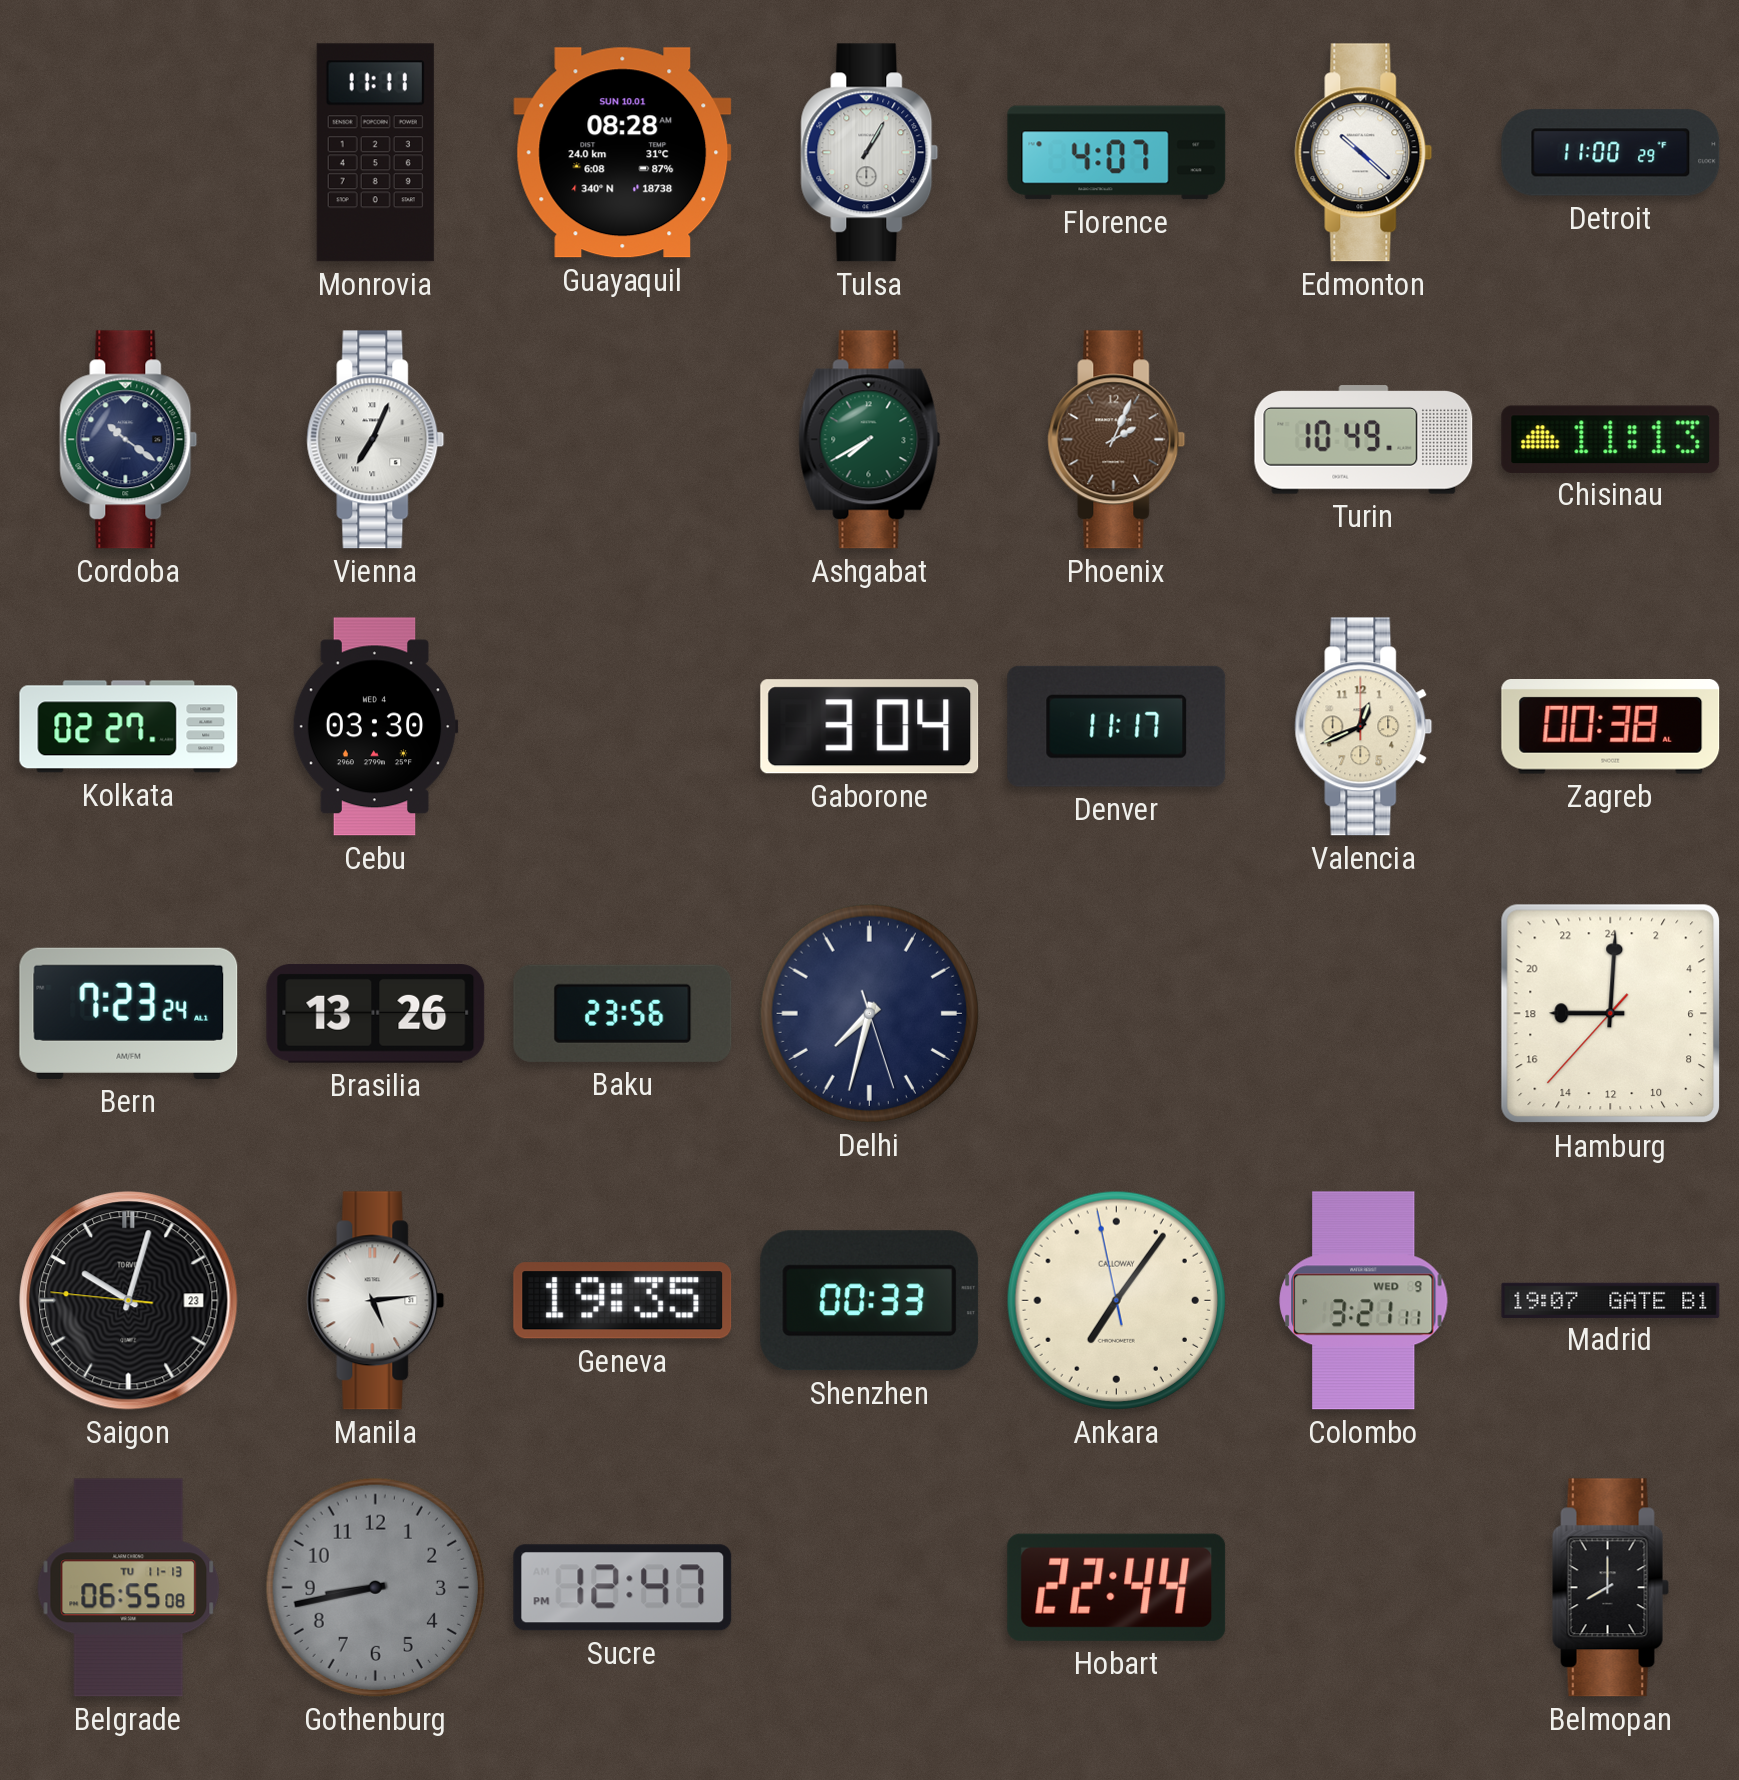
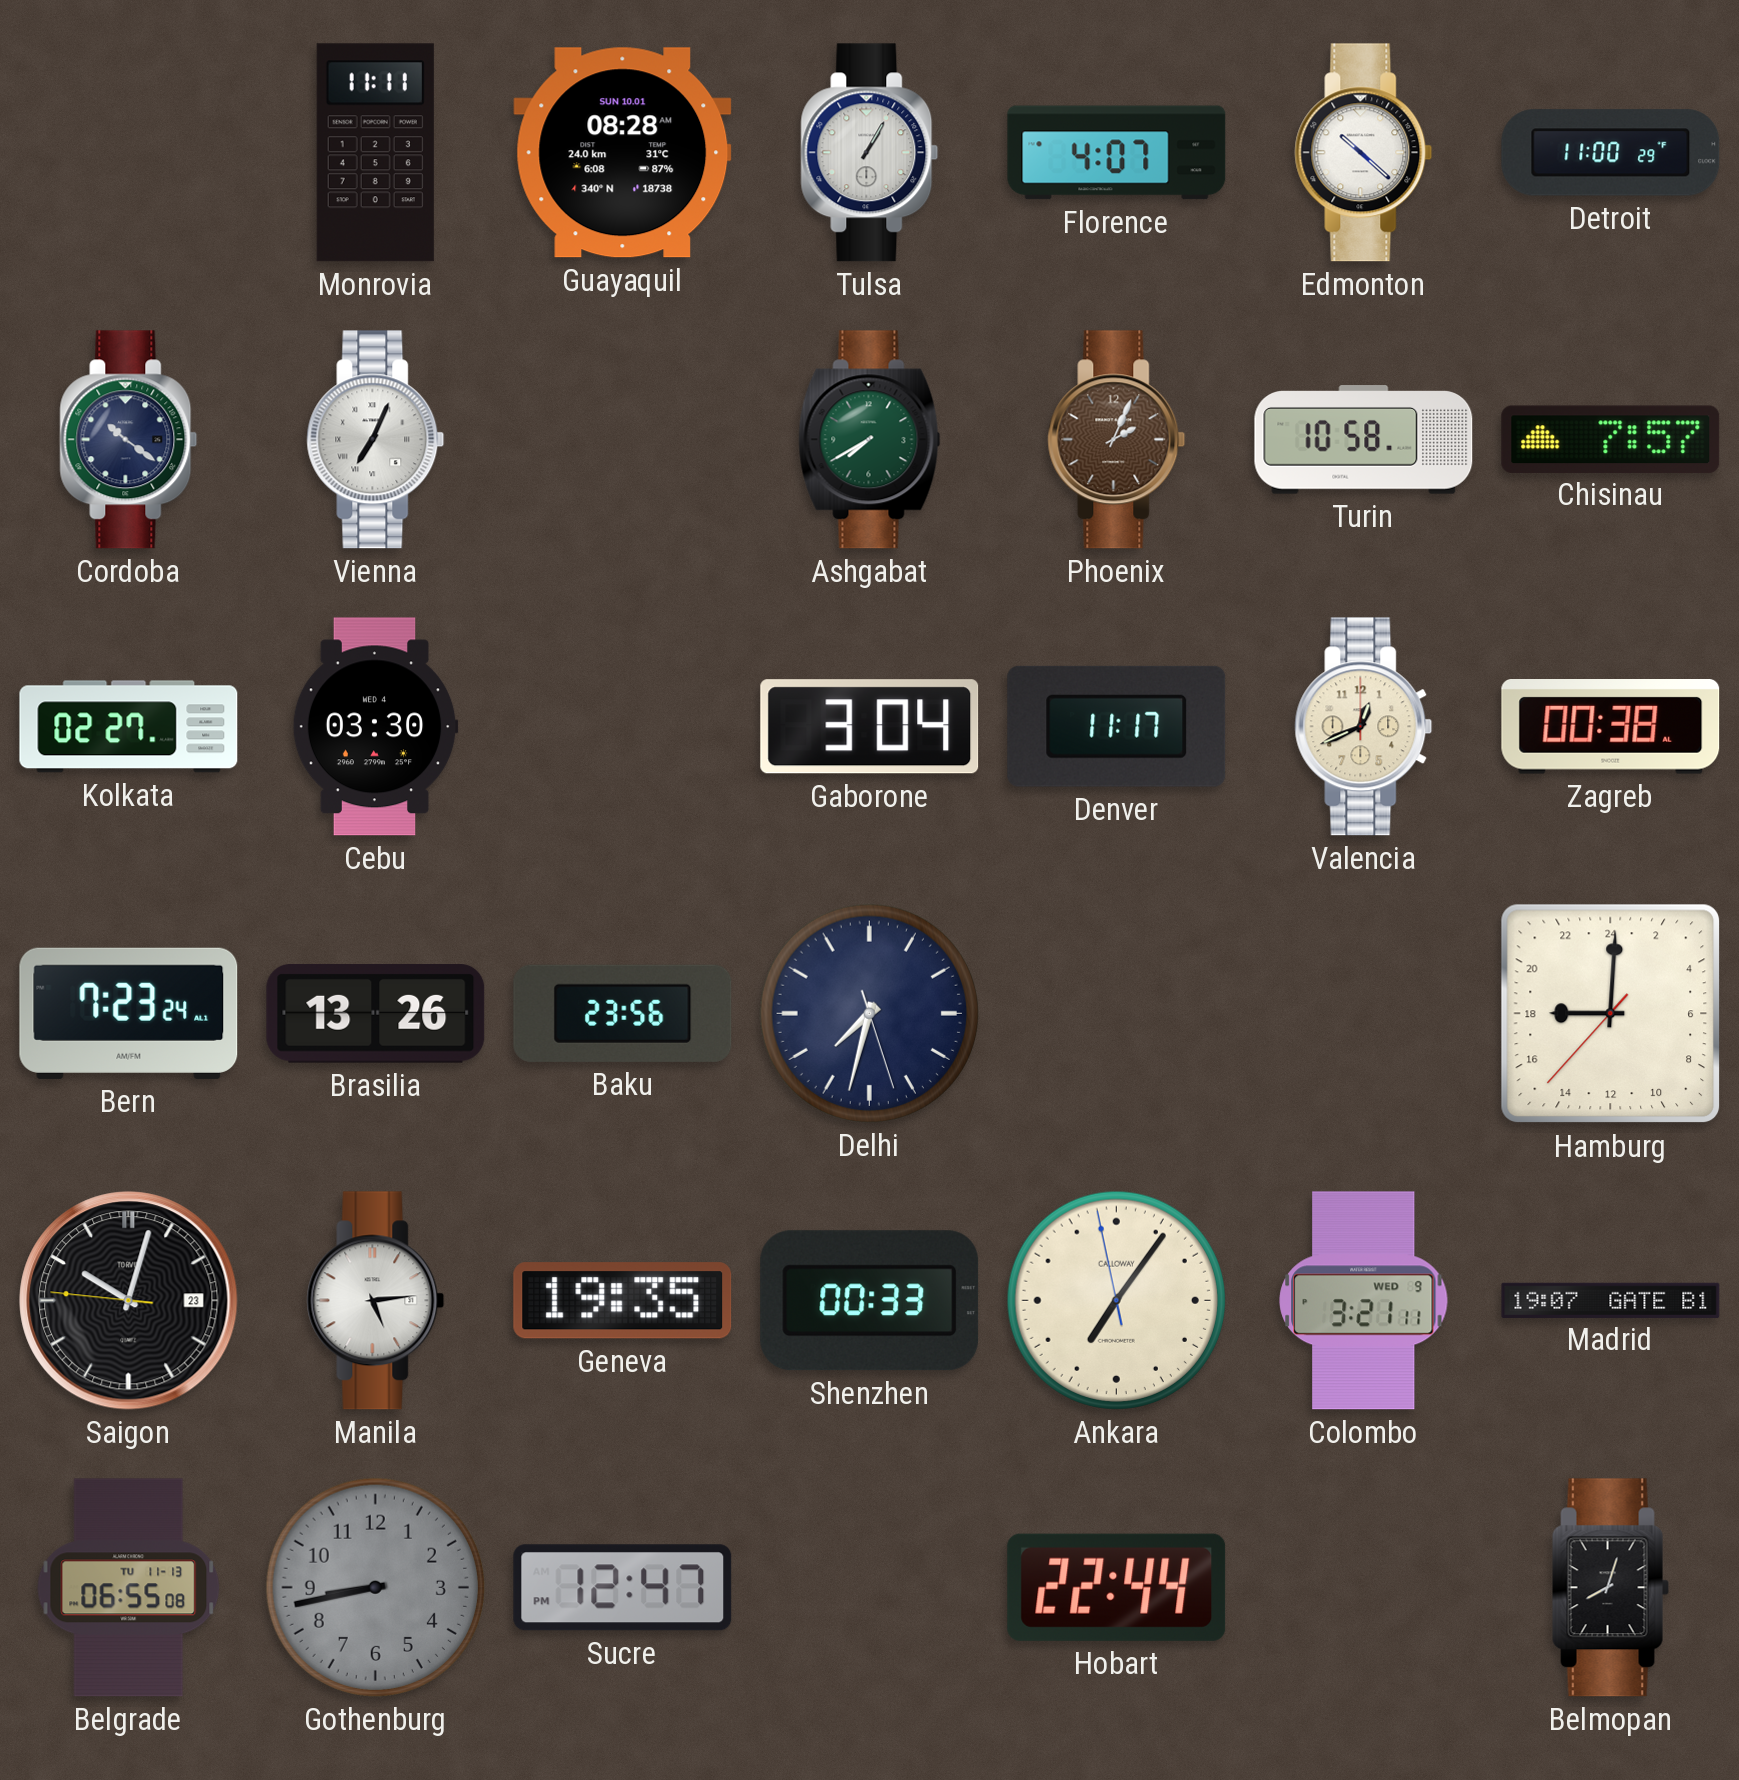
Turin: 10:49 -> 10:58 (1364, 440)
Chisinau: 11:13 -> 7:57 (1611, 439)
Belmopan: 8:00 -> 8:03 (1610, 1588)
